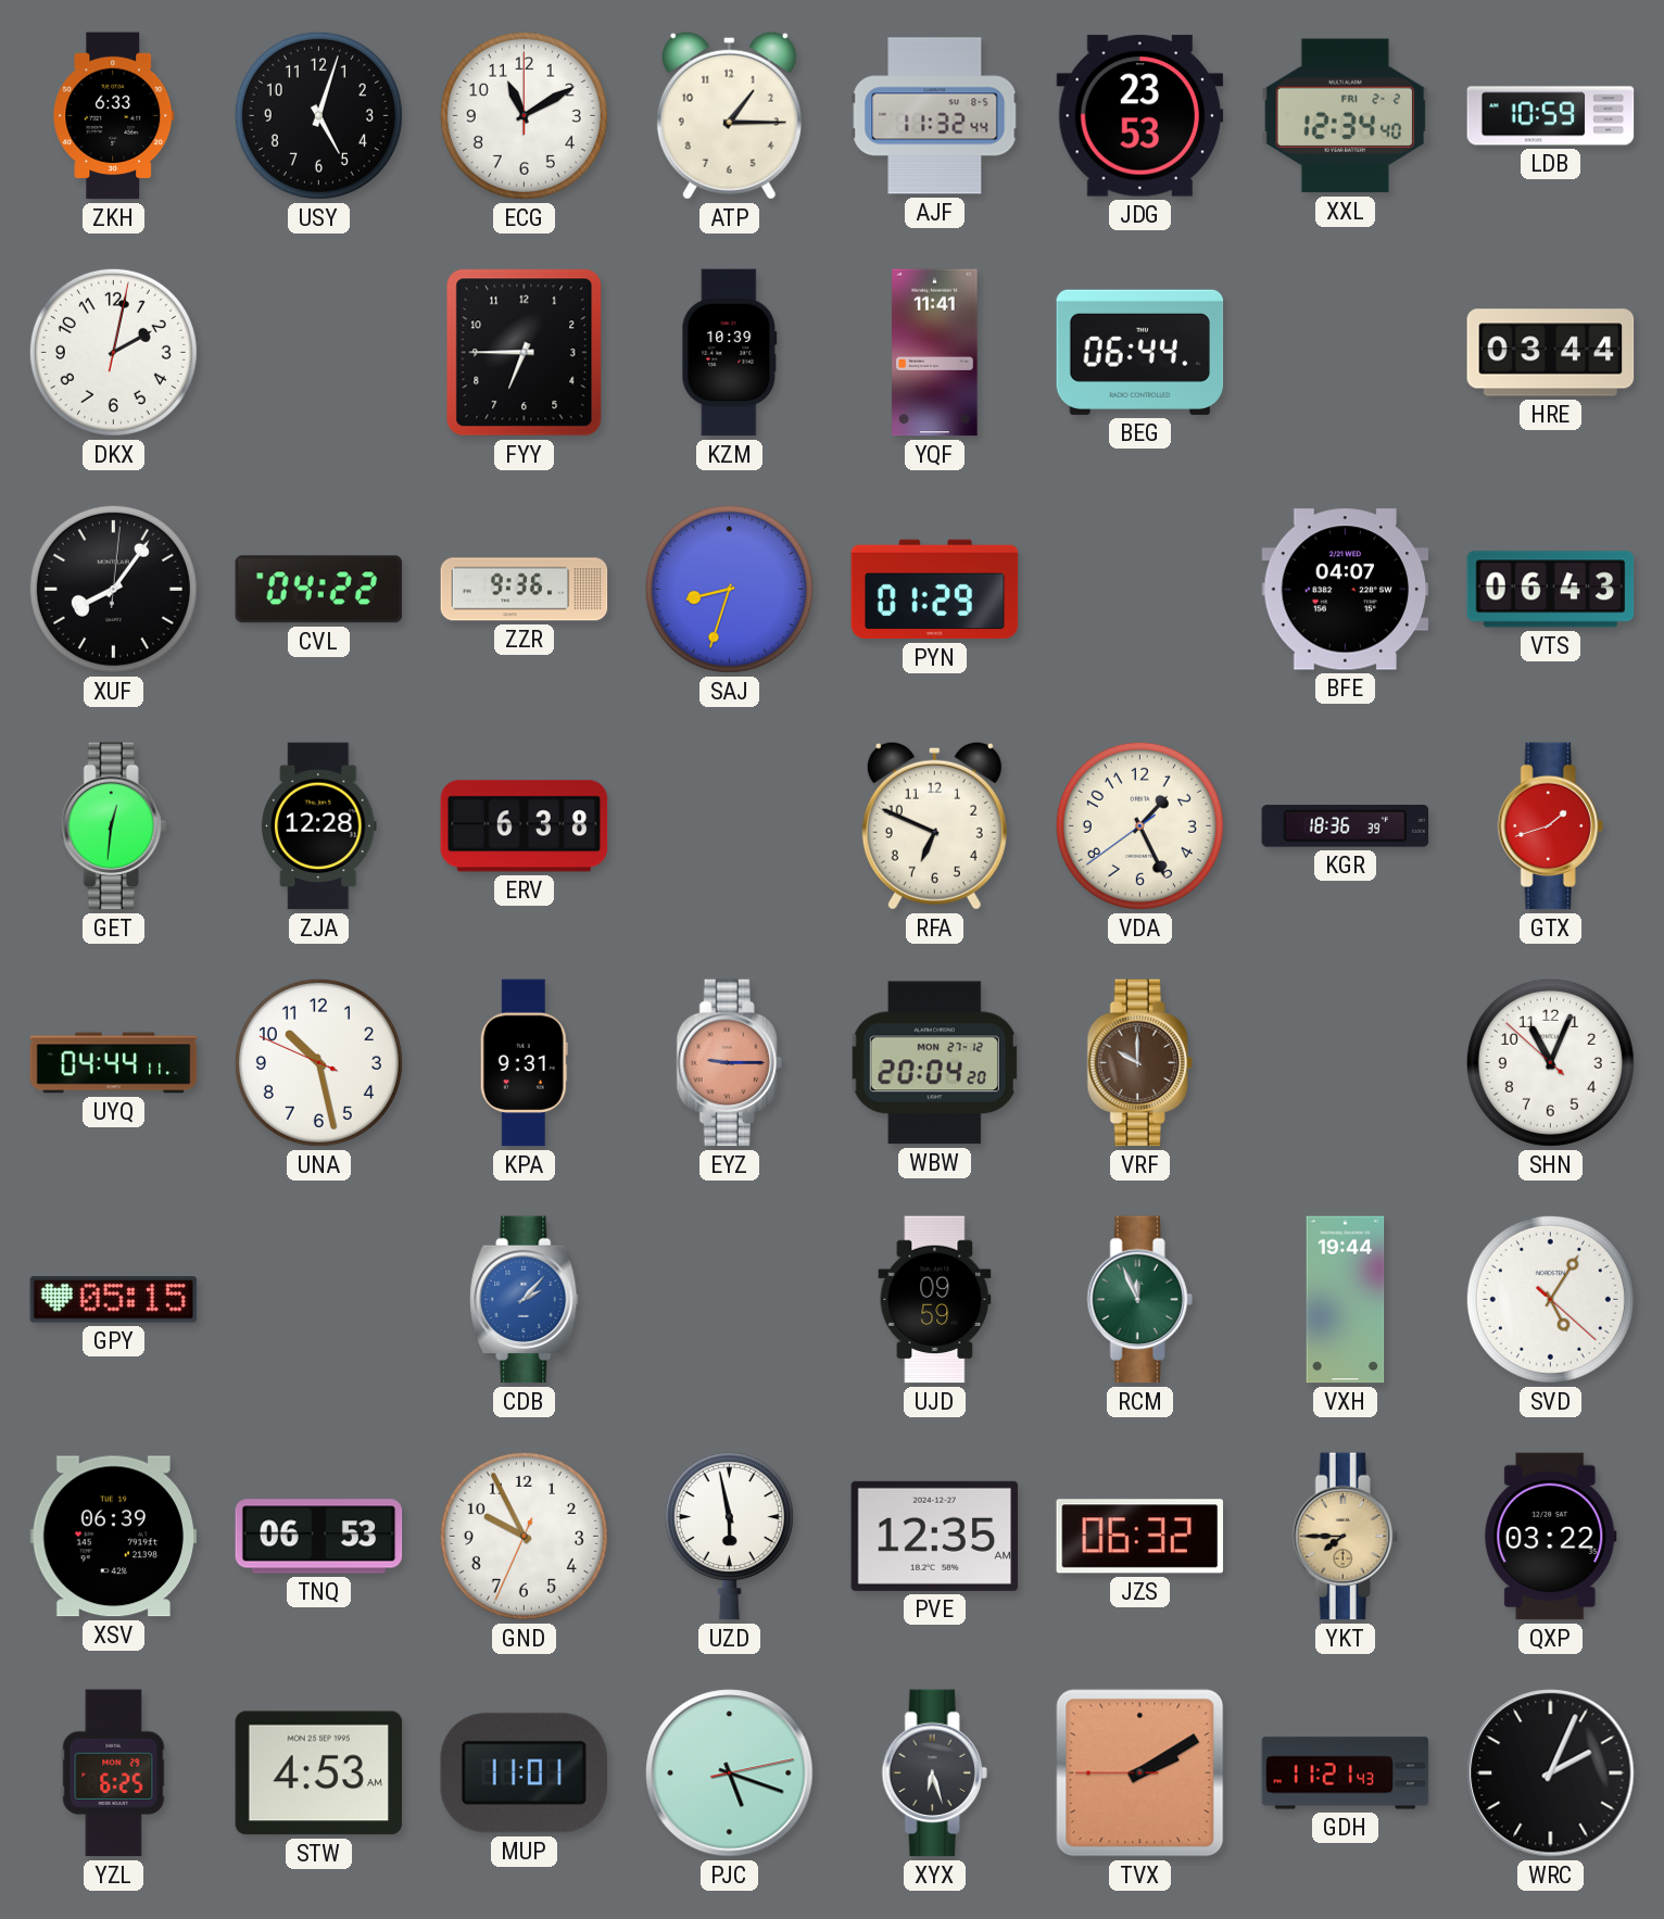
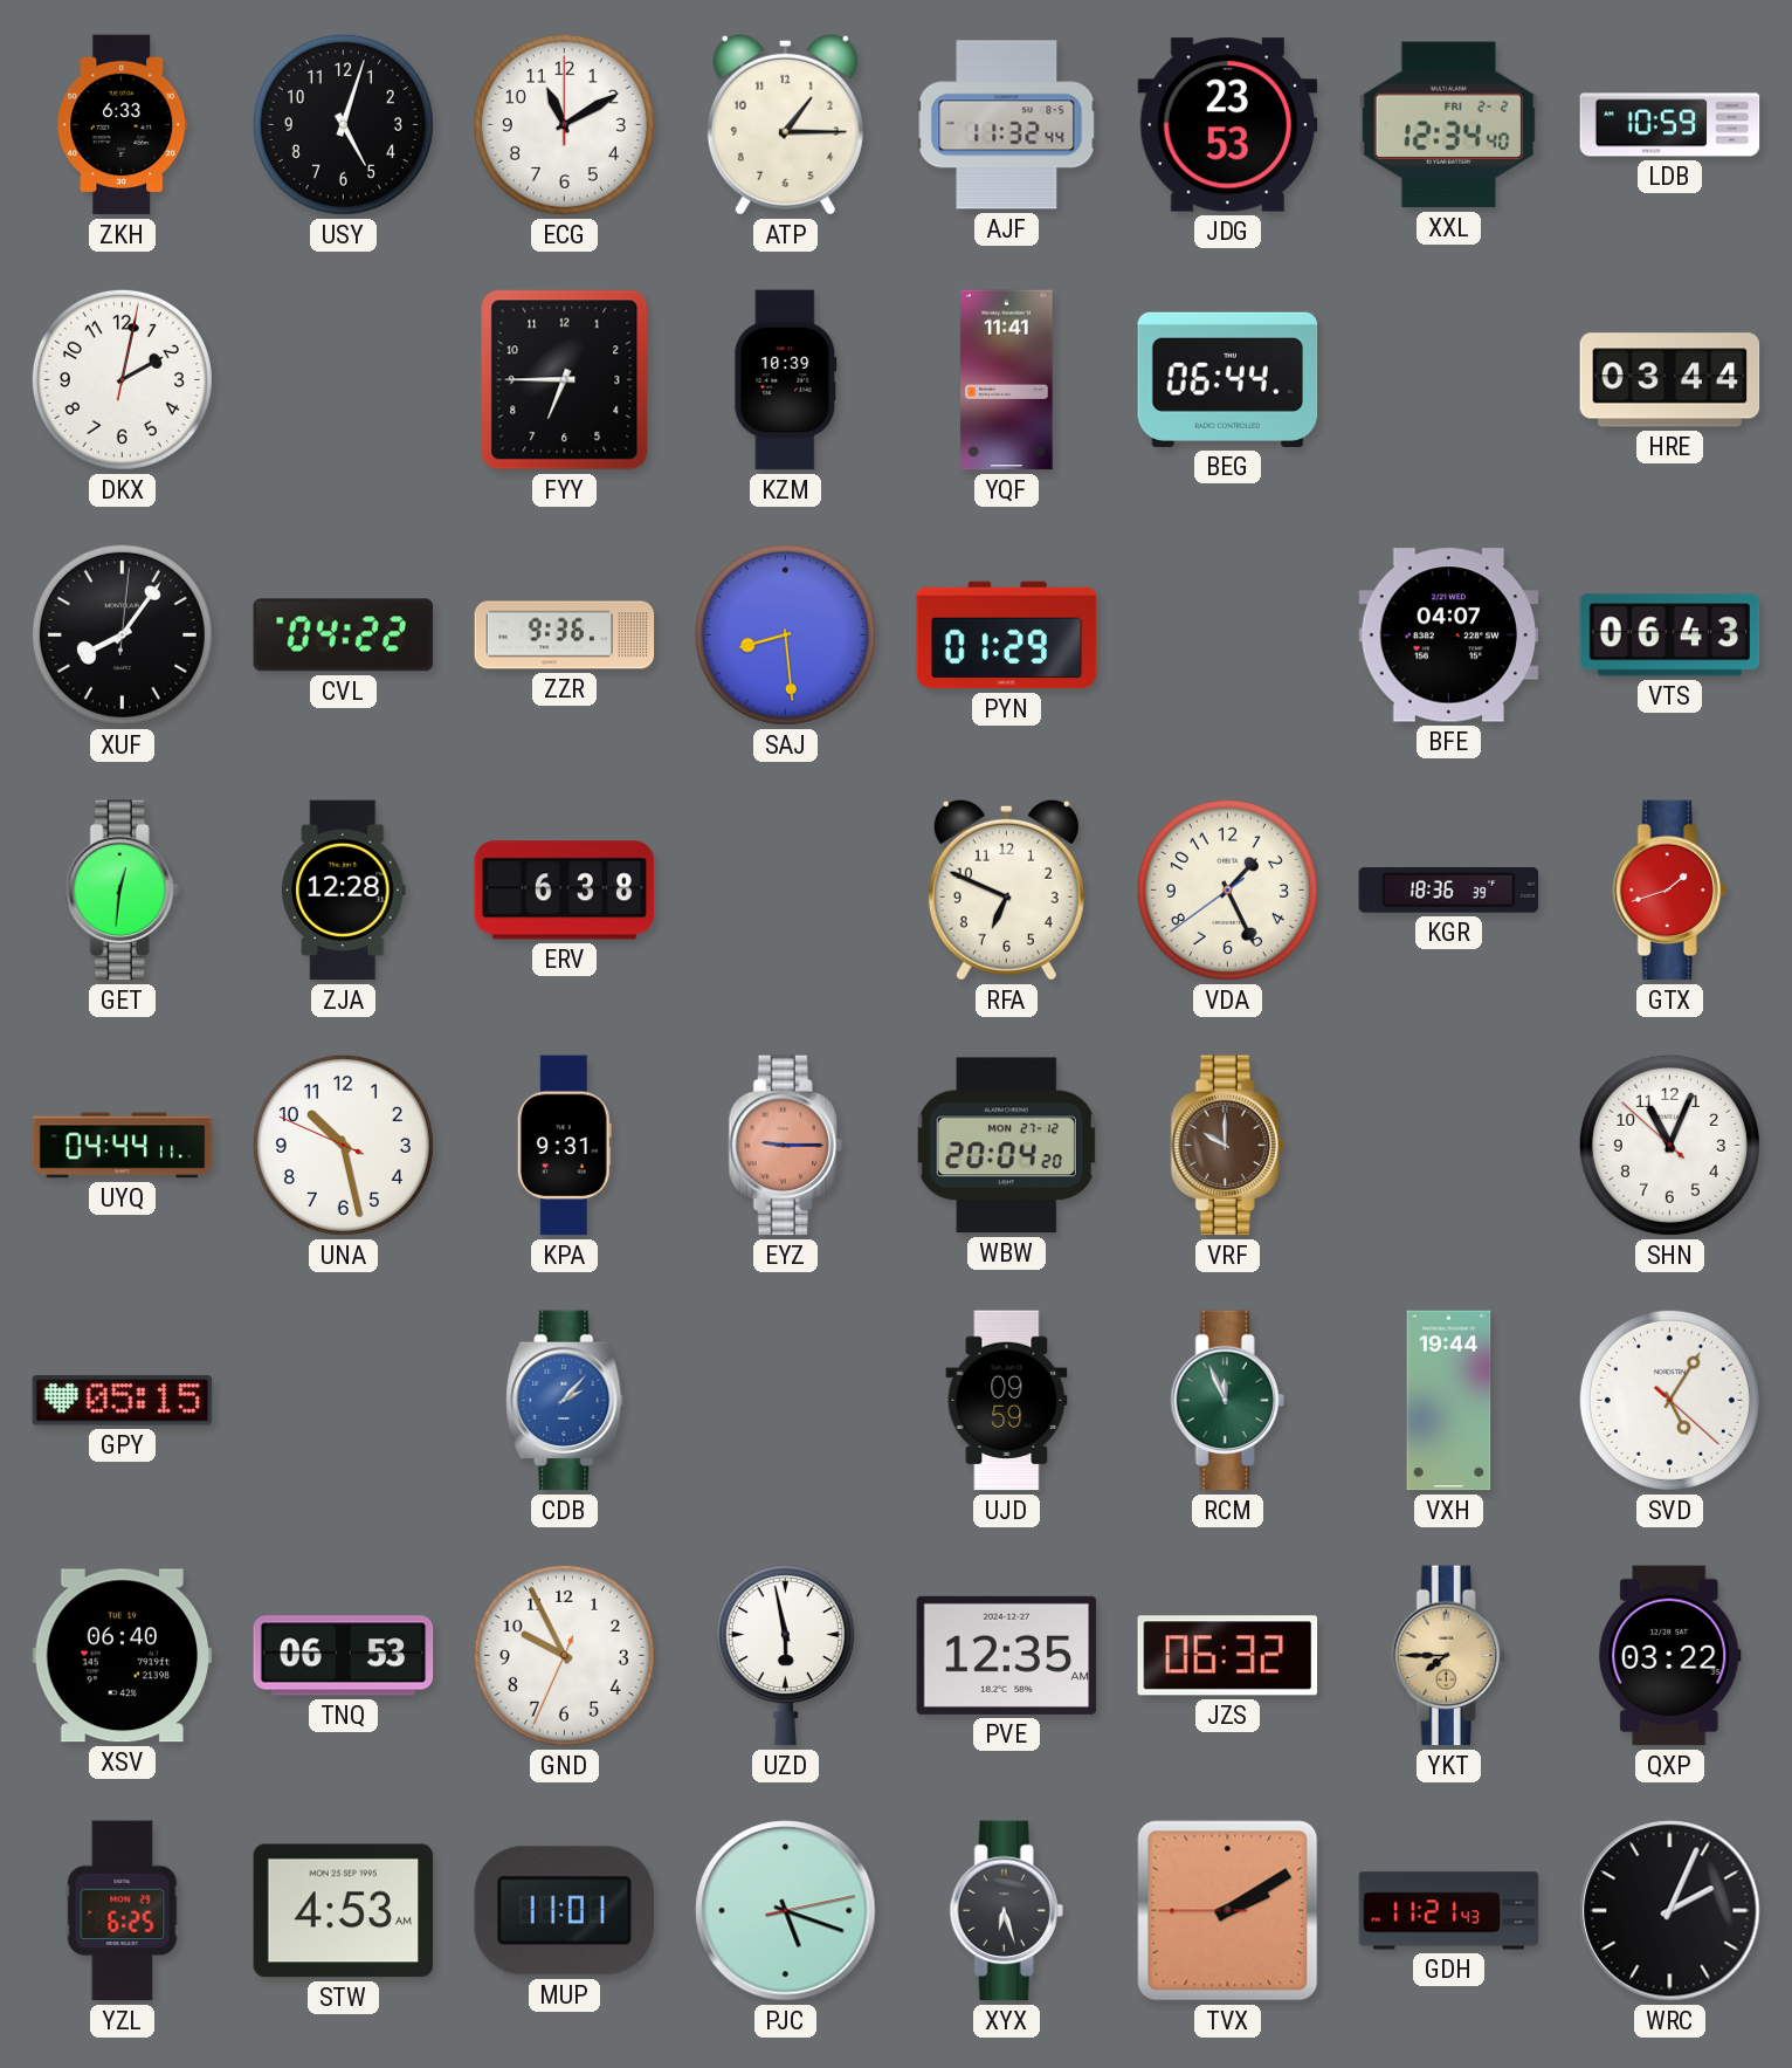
SAJ: 8:33 -> 8:29 (785, 634)
XSV: 06:39 -> 06:40 (123, 1656)
